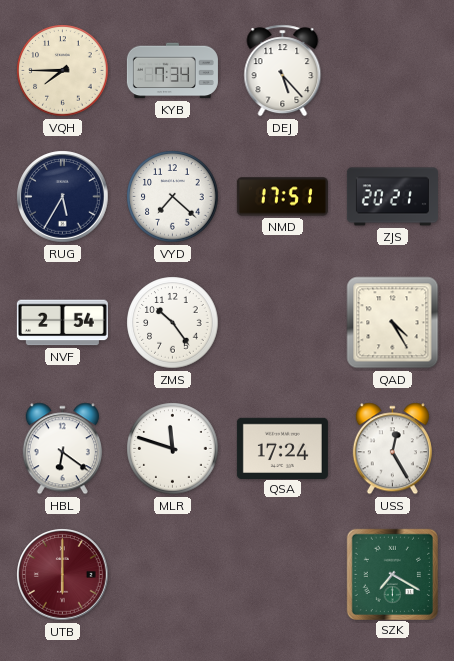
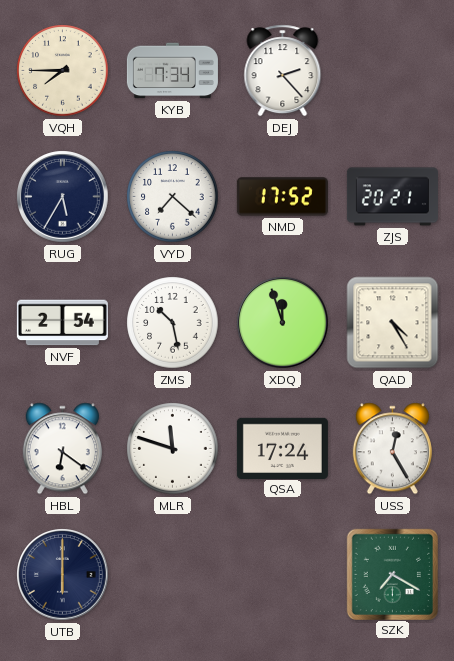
DEJ: 5:23 -> 2:23 (283, 71)
NMD: 17:51 -> 17:52 (282, 197)
ZMS: 10:24 -> 10:28 (173, 323)
XDQ: none -> 11:57 (283, 323)
UTB dial: burgundy -> navy (63, 575)
